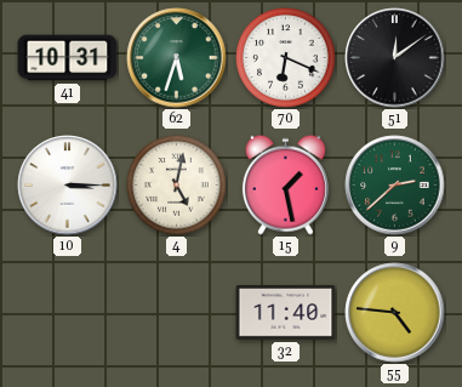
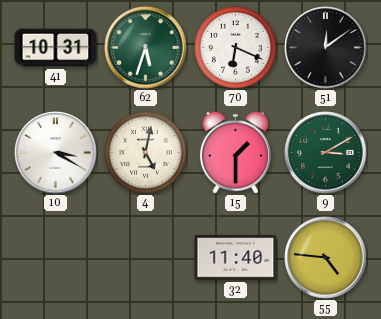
10: 3:15 -> 3:20 (56, 153)
15: 1:28 -> 1:30 (235, 152)
9: 2:38 -> 3:10 (326, 153)
